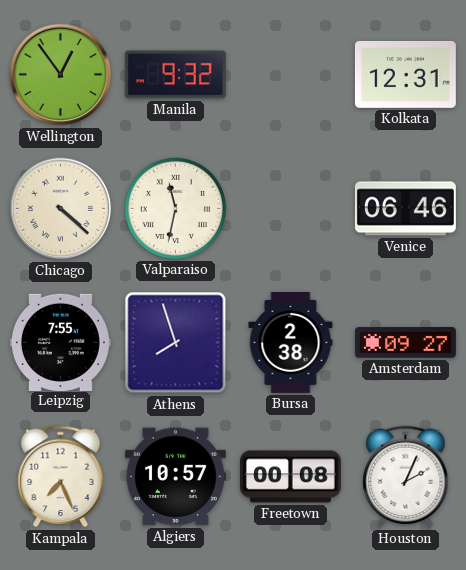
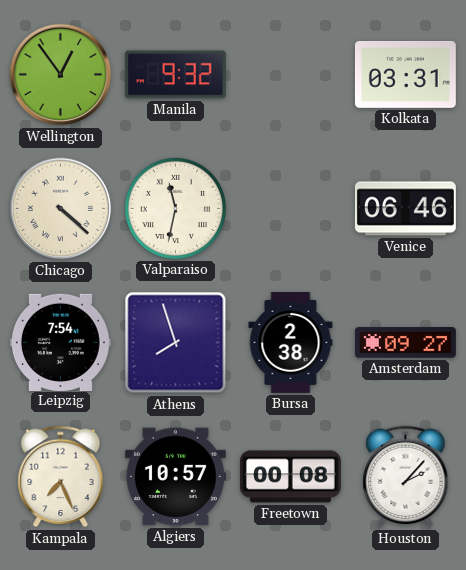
Kolkata: 12:31 -> 03:31 (405, 75)
Leipzig: 7:55 -> 7:54 (60, 342)
Houston: 2:04 -> 2:07 (406, 477)
